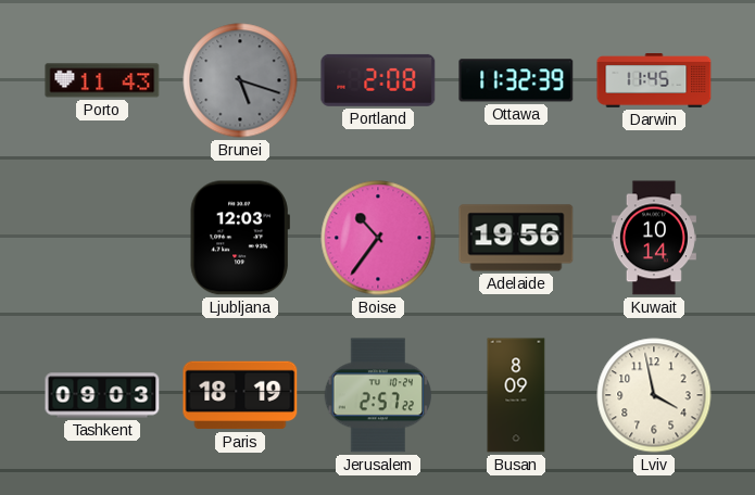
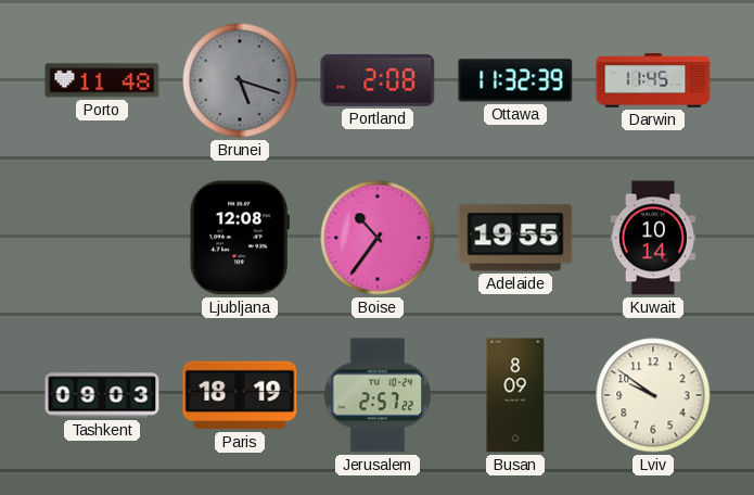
Porto: 11:43 -> 11:48 (102, 80)
Ljubljana: 12:03 -> 12:08 (240, 238)
Adelaide: 19:56 -> 19:55 (515, 238)
Lviv: 3:58 -> 9:51 (653, 395)
